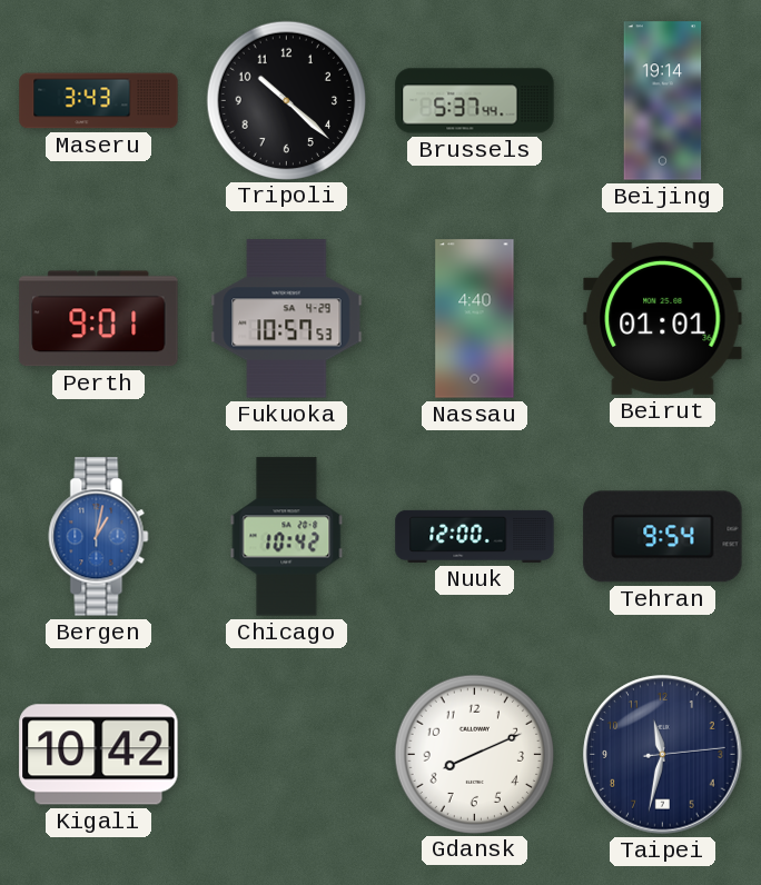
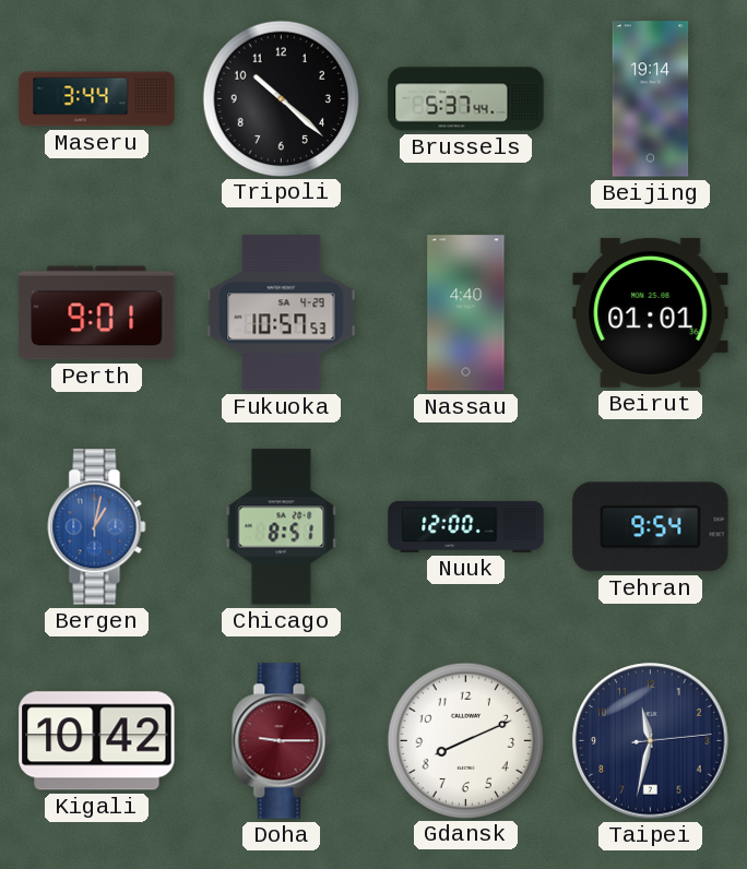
Maseru: 3:43 -> 3:44 (97, 99)
Chicago: 10:42 -> 8:51 (282, 527)
Doha: none -> 9:15 (282, 741)
